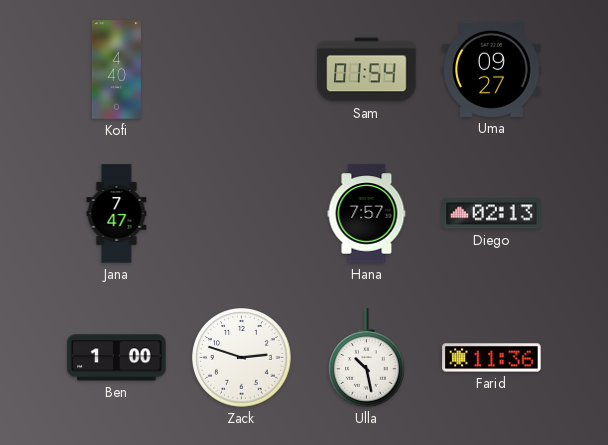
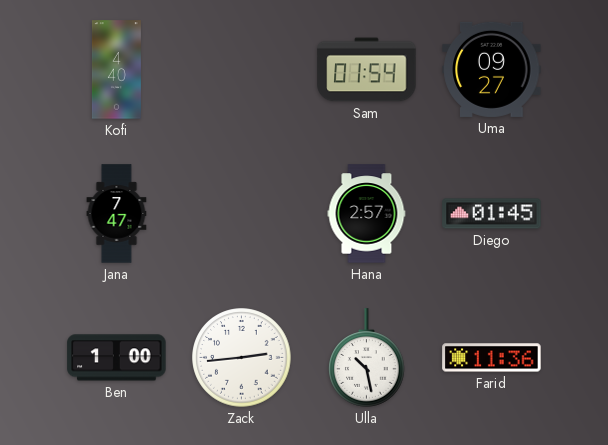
Hana: 7:57 -> 2:57 (367, 214)
Diego: 02:13 -> 01:45 (492, 214)
Zack: 2:48 -> 2:44 (242, 358)
